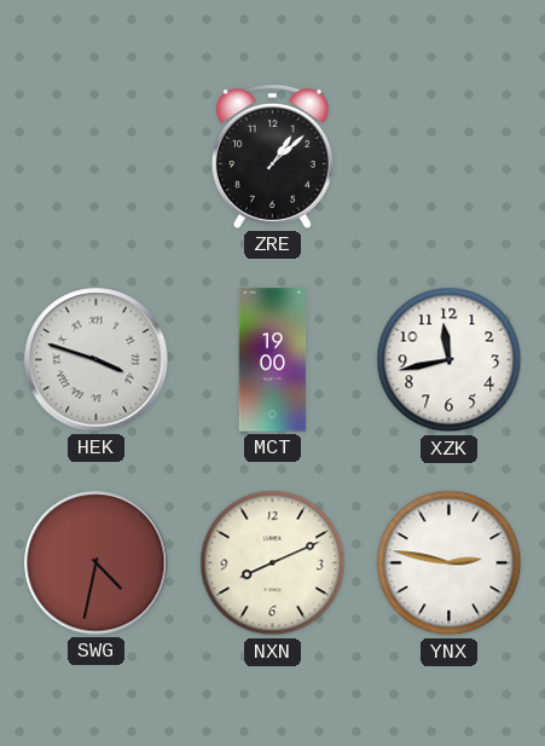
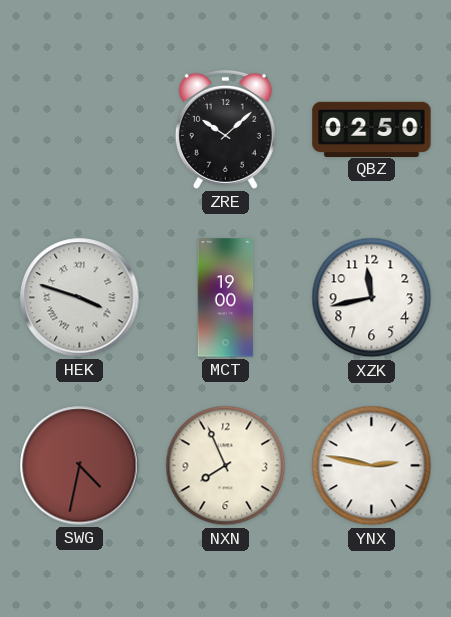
ZRE: 1:08 -> 10:08 (225, 129)
QBZ: none -> 02:50 (372, 129)
NXN: 8:11 -> 7:56 (226, 466)
